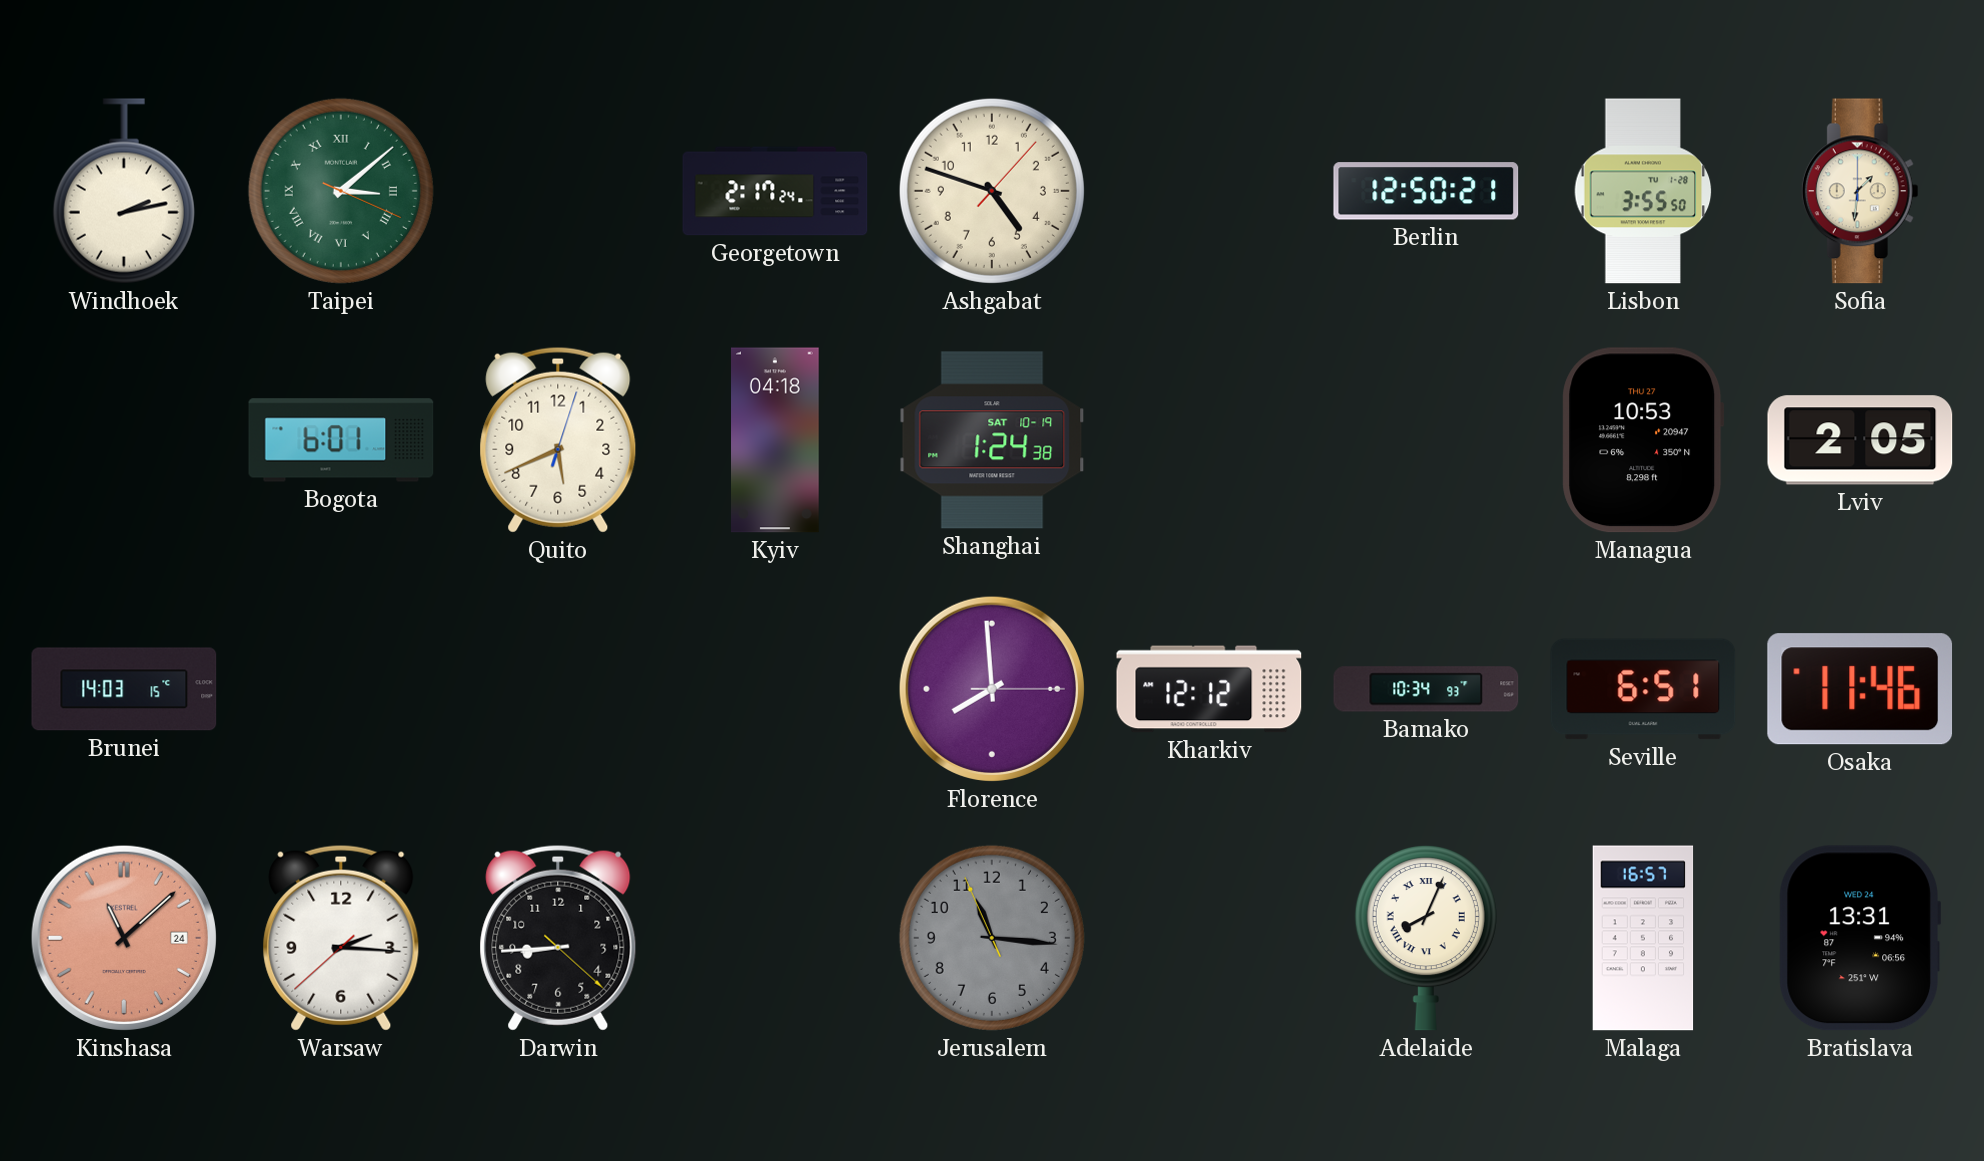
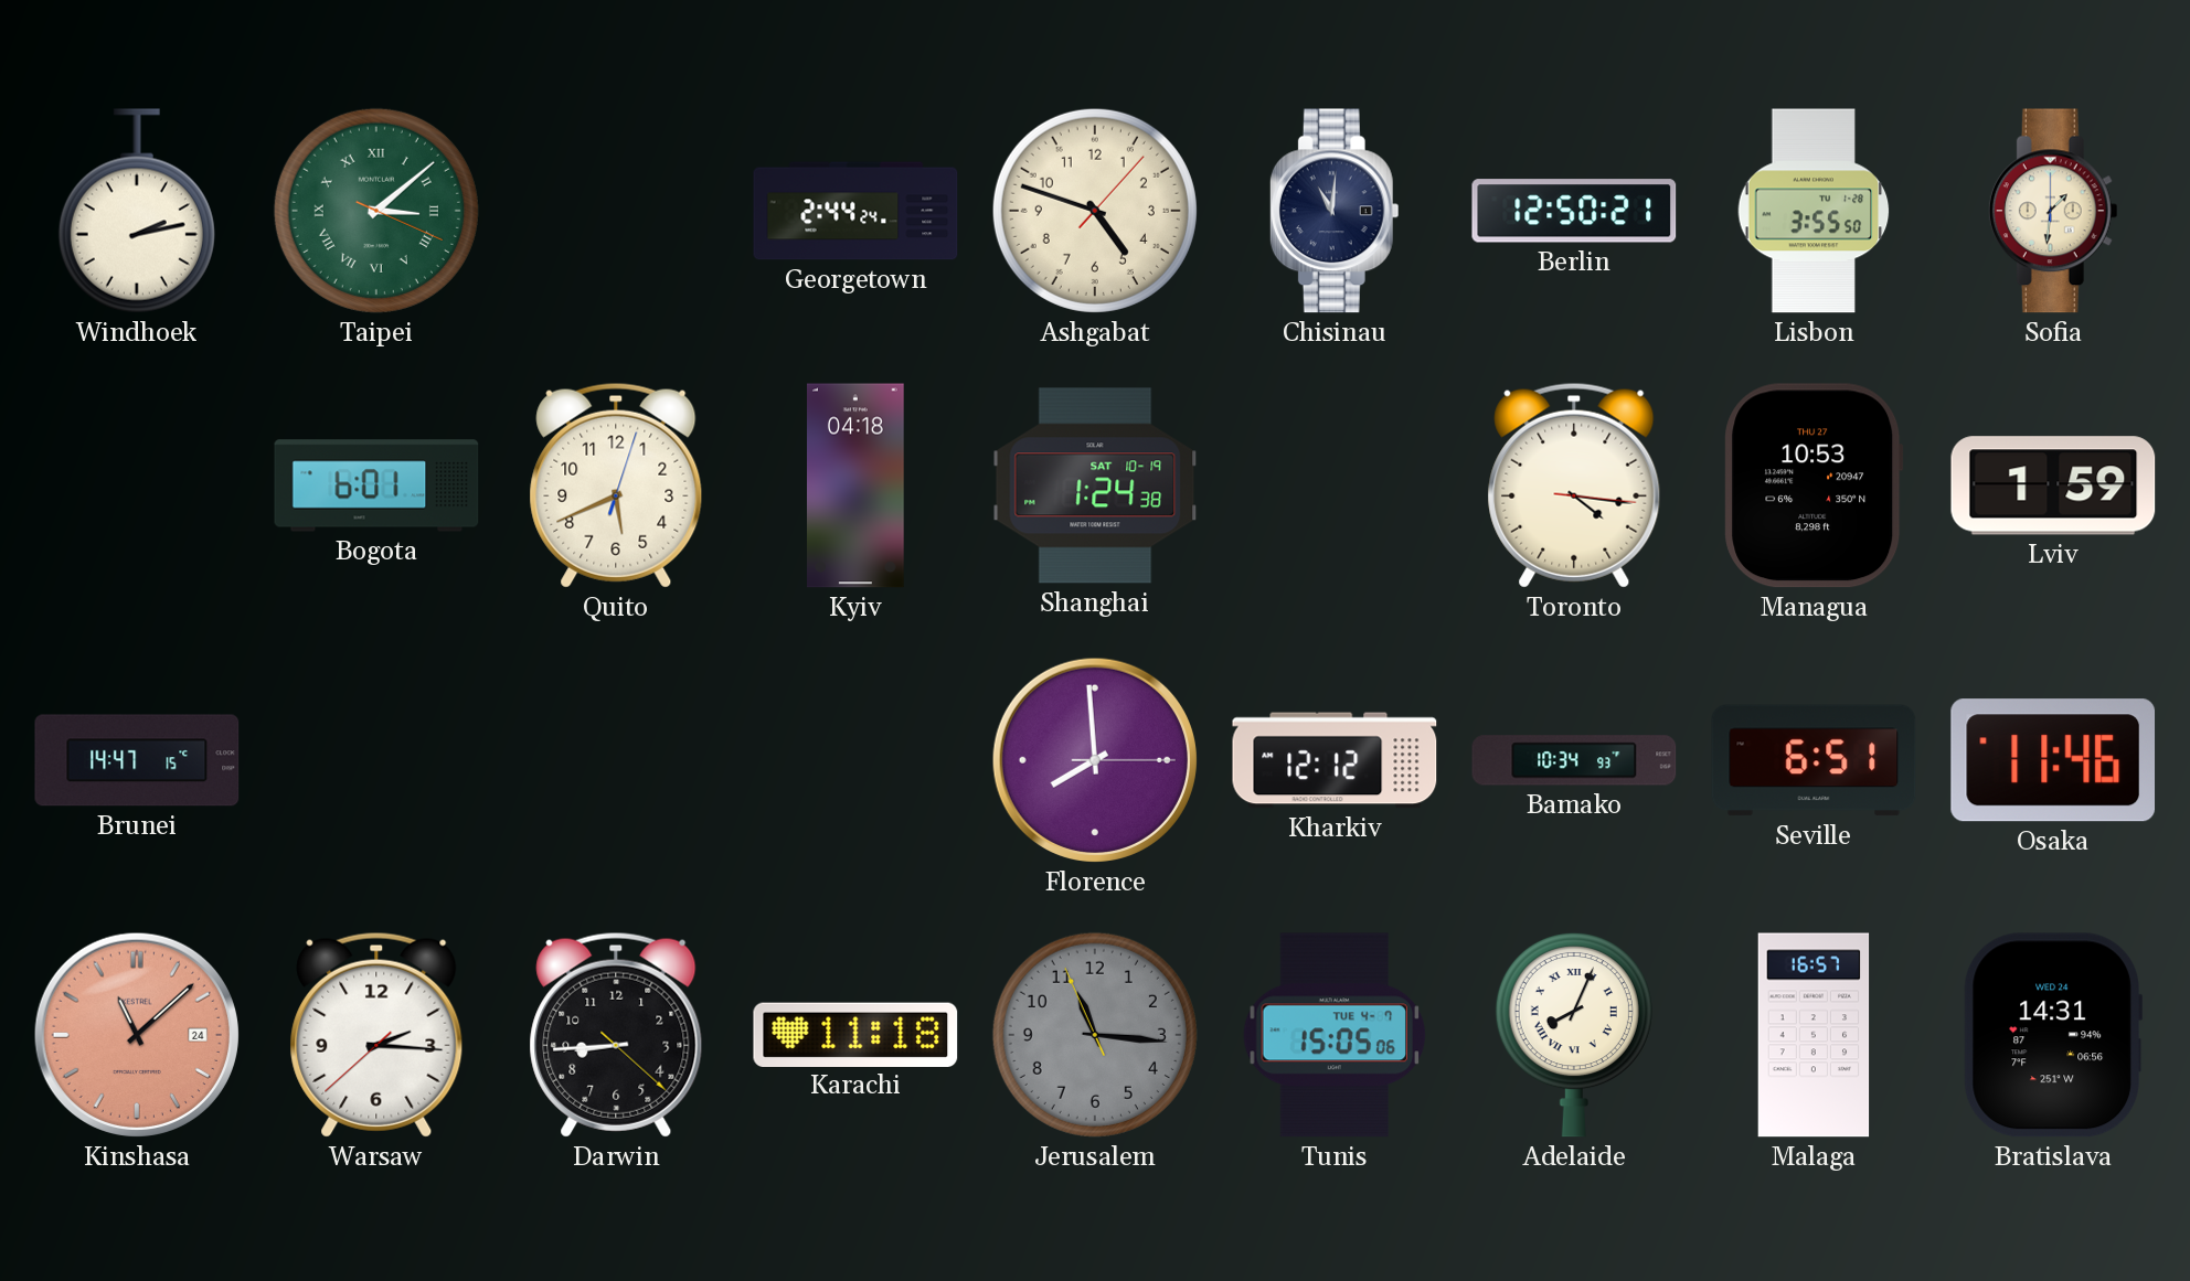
Georgetown: 2:17 -> 2:44 (855, 211)
Chisinau: none -> 11:01 (1335, 211)
Toronto: none -> 4:16 (1574, 485)
Lviv: 2:05 -> 1:59 (2053, 485)
Brunei: 14:03 -> 14:47 (137, 760)
Karachi: none -> 11:18 (855, 1034)
Tunis: none -> 15:05 (1335, 1035)
Bratislava: 13:31 -> 14:31 (2052, 1035)
